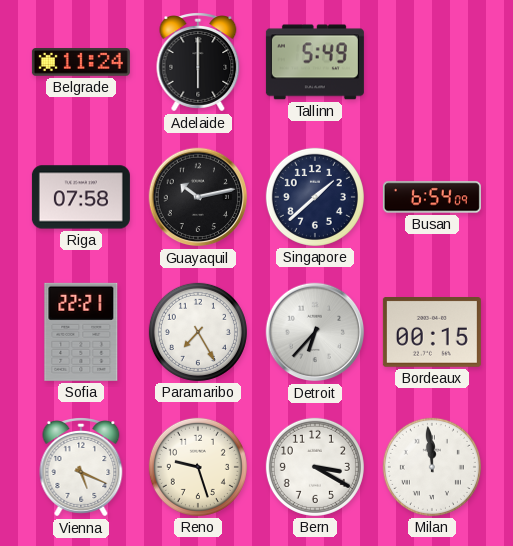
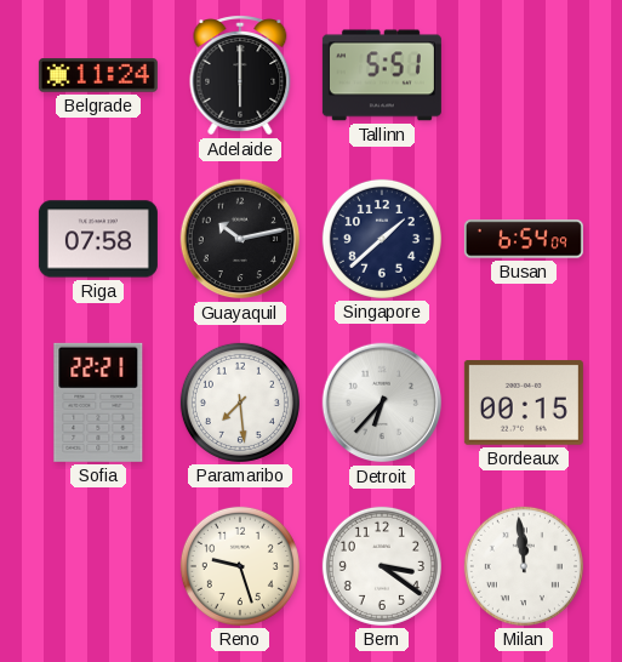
Tallinn: 5:49 -> 5:51 (382, 75)
Paramaribo: 7:25 -> 7:29 (240, 403)
Vienna: 5:19 -> none (81, 467)
Bern: 3:20 -> 3:21 (382, 566)
